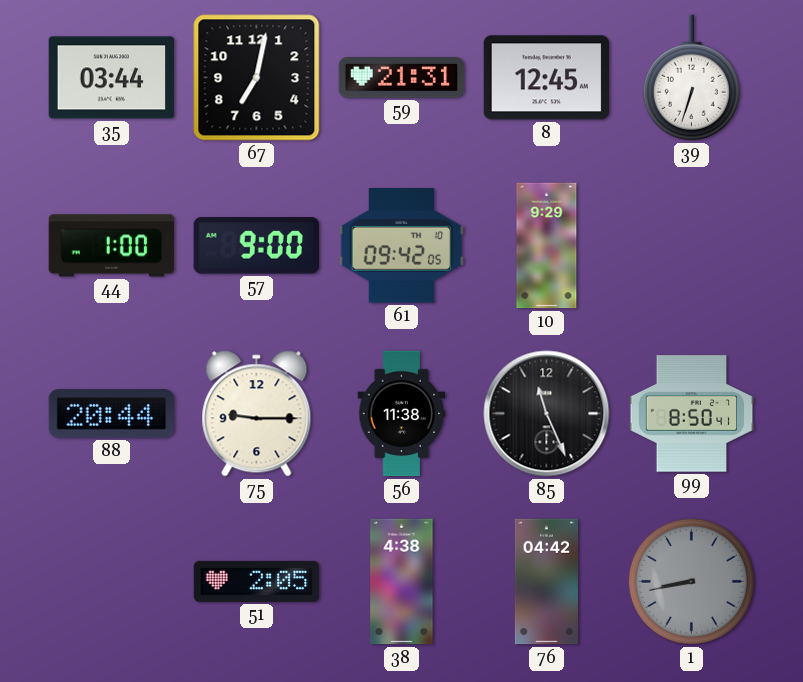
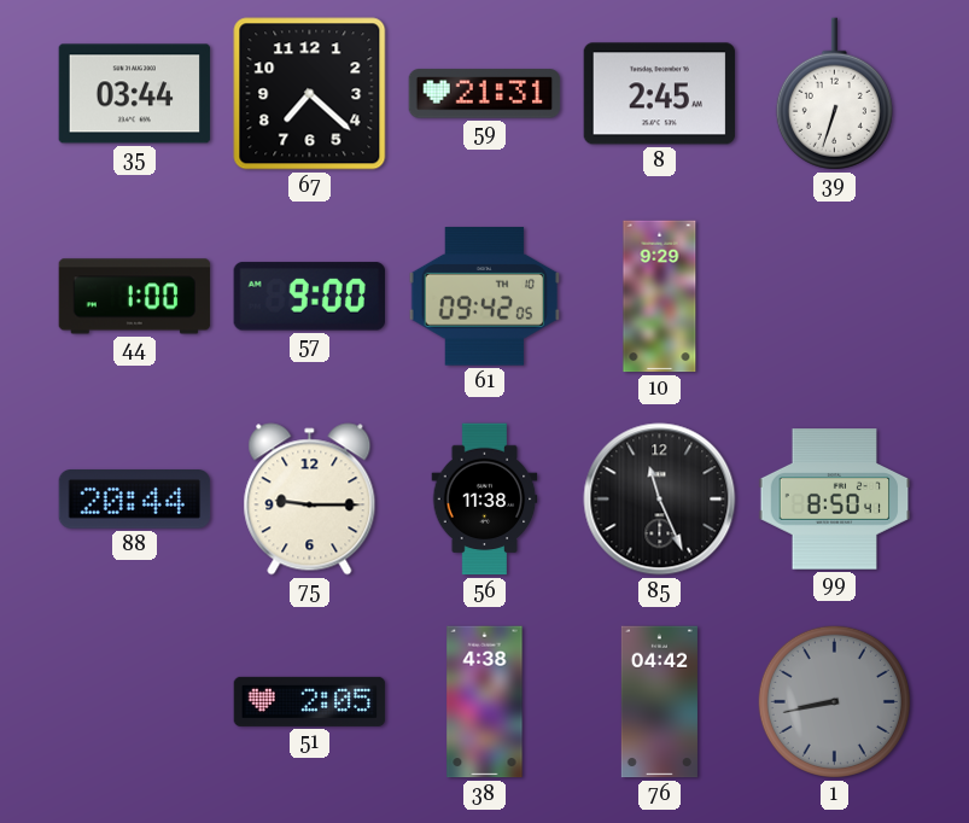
67: 7:02 -> 7:22 (310, 94)
8: 12:45 -> 2:45 (660, 94)
